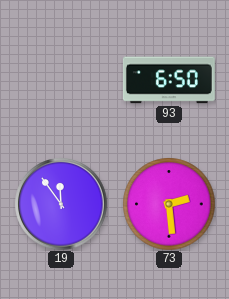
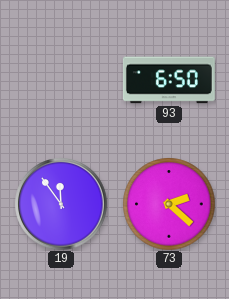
73: 2:29 -> 2:22 (169, 204)
